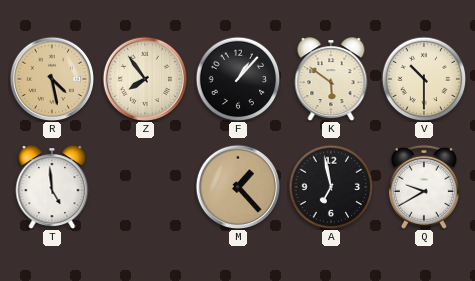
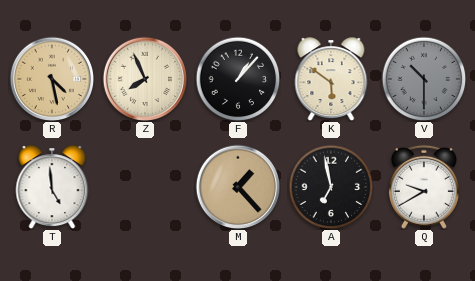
Z: 7:54 -> 7:56 (144, 78)
V dial: cream -> grey (424, 79)
